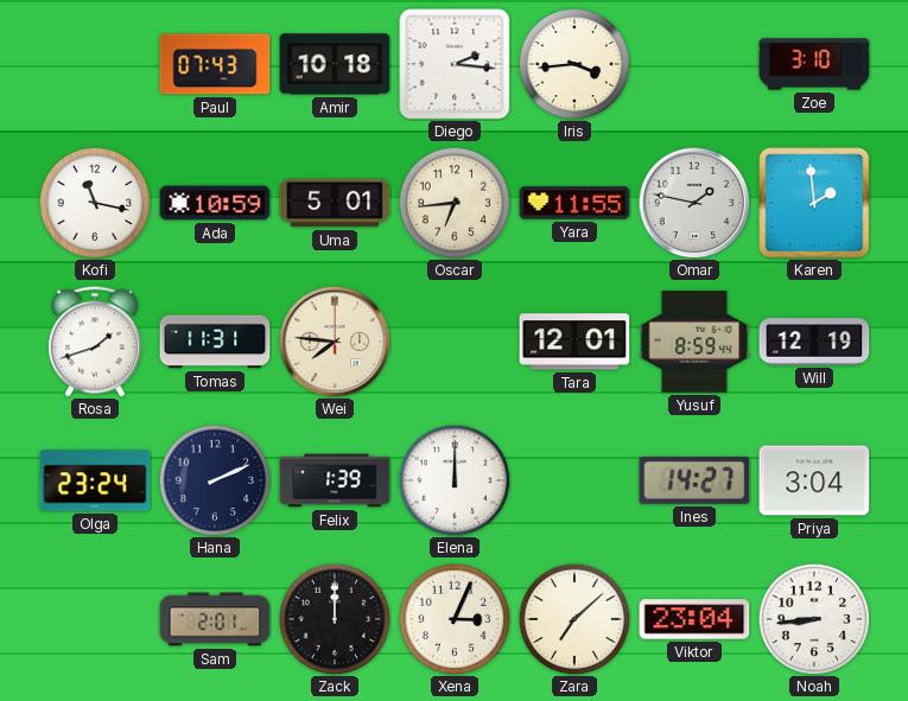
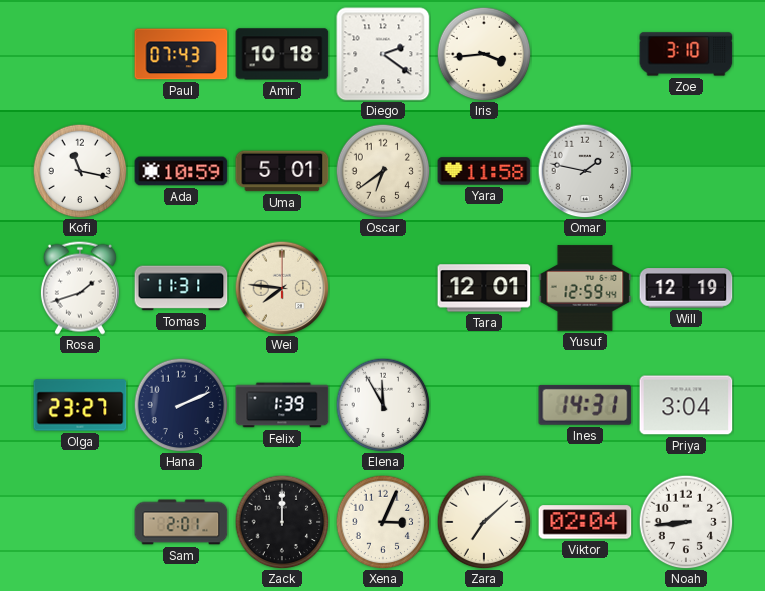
Diego: 2:16 -> 2:21 (383, 54)
Oscar: 6:44 -> 6:39 (383, 171)
Yara: 11:55 -> 11:58 (484, 171)
Karen: 1:59 -> none (814, 203)
Yusuf: 8:59 -> 12:59 (585, 288)
Olga: 23:24 -> 23:27 (80, 405)
Elena: 12:00 -> 11:55 (383, 405)
Ines: 14:27 -> 14:31 (585, 405)
Viktor: 23:04 -> 02:04 (585, 522)
